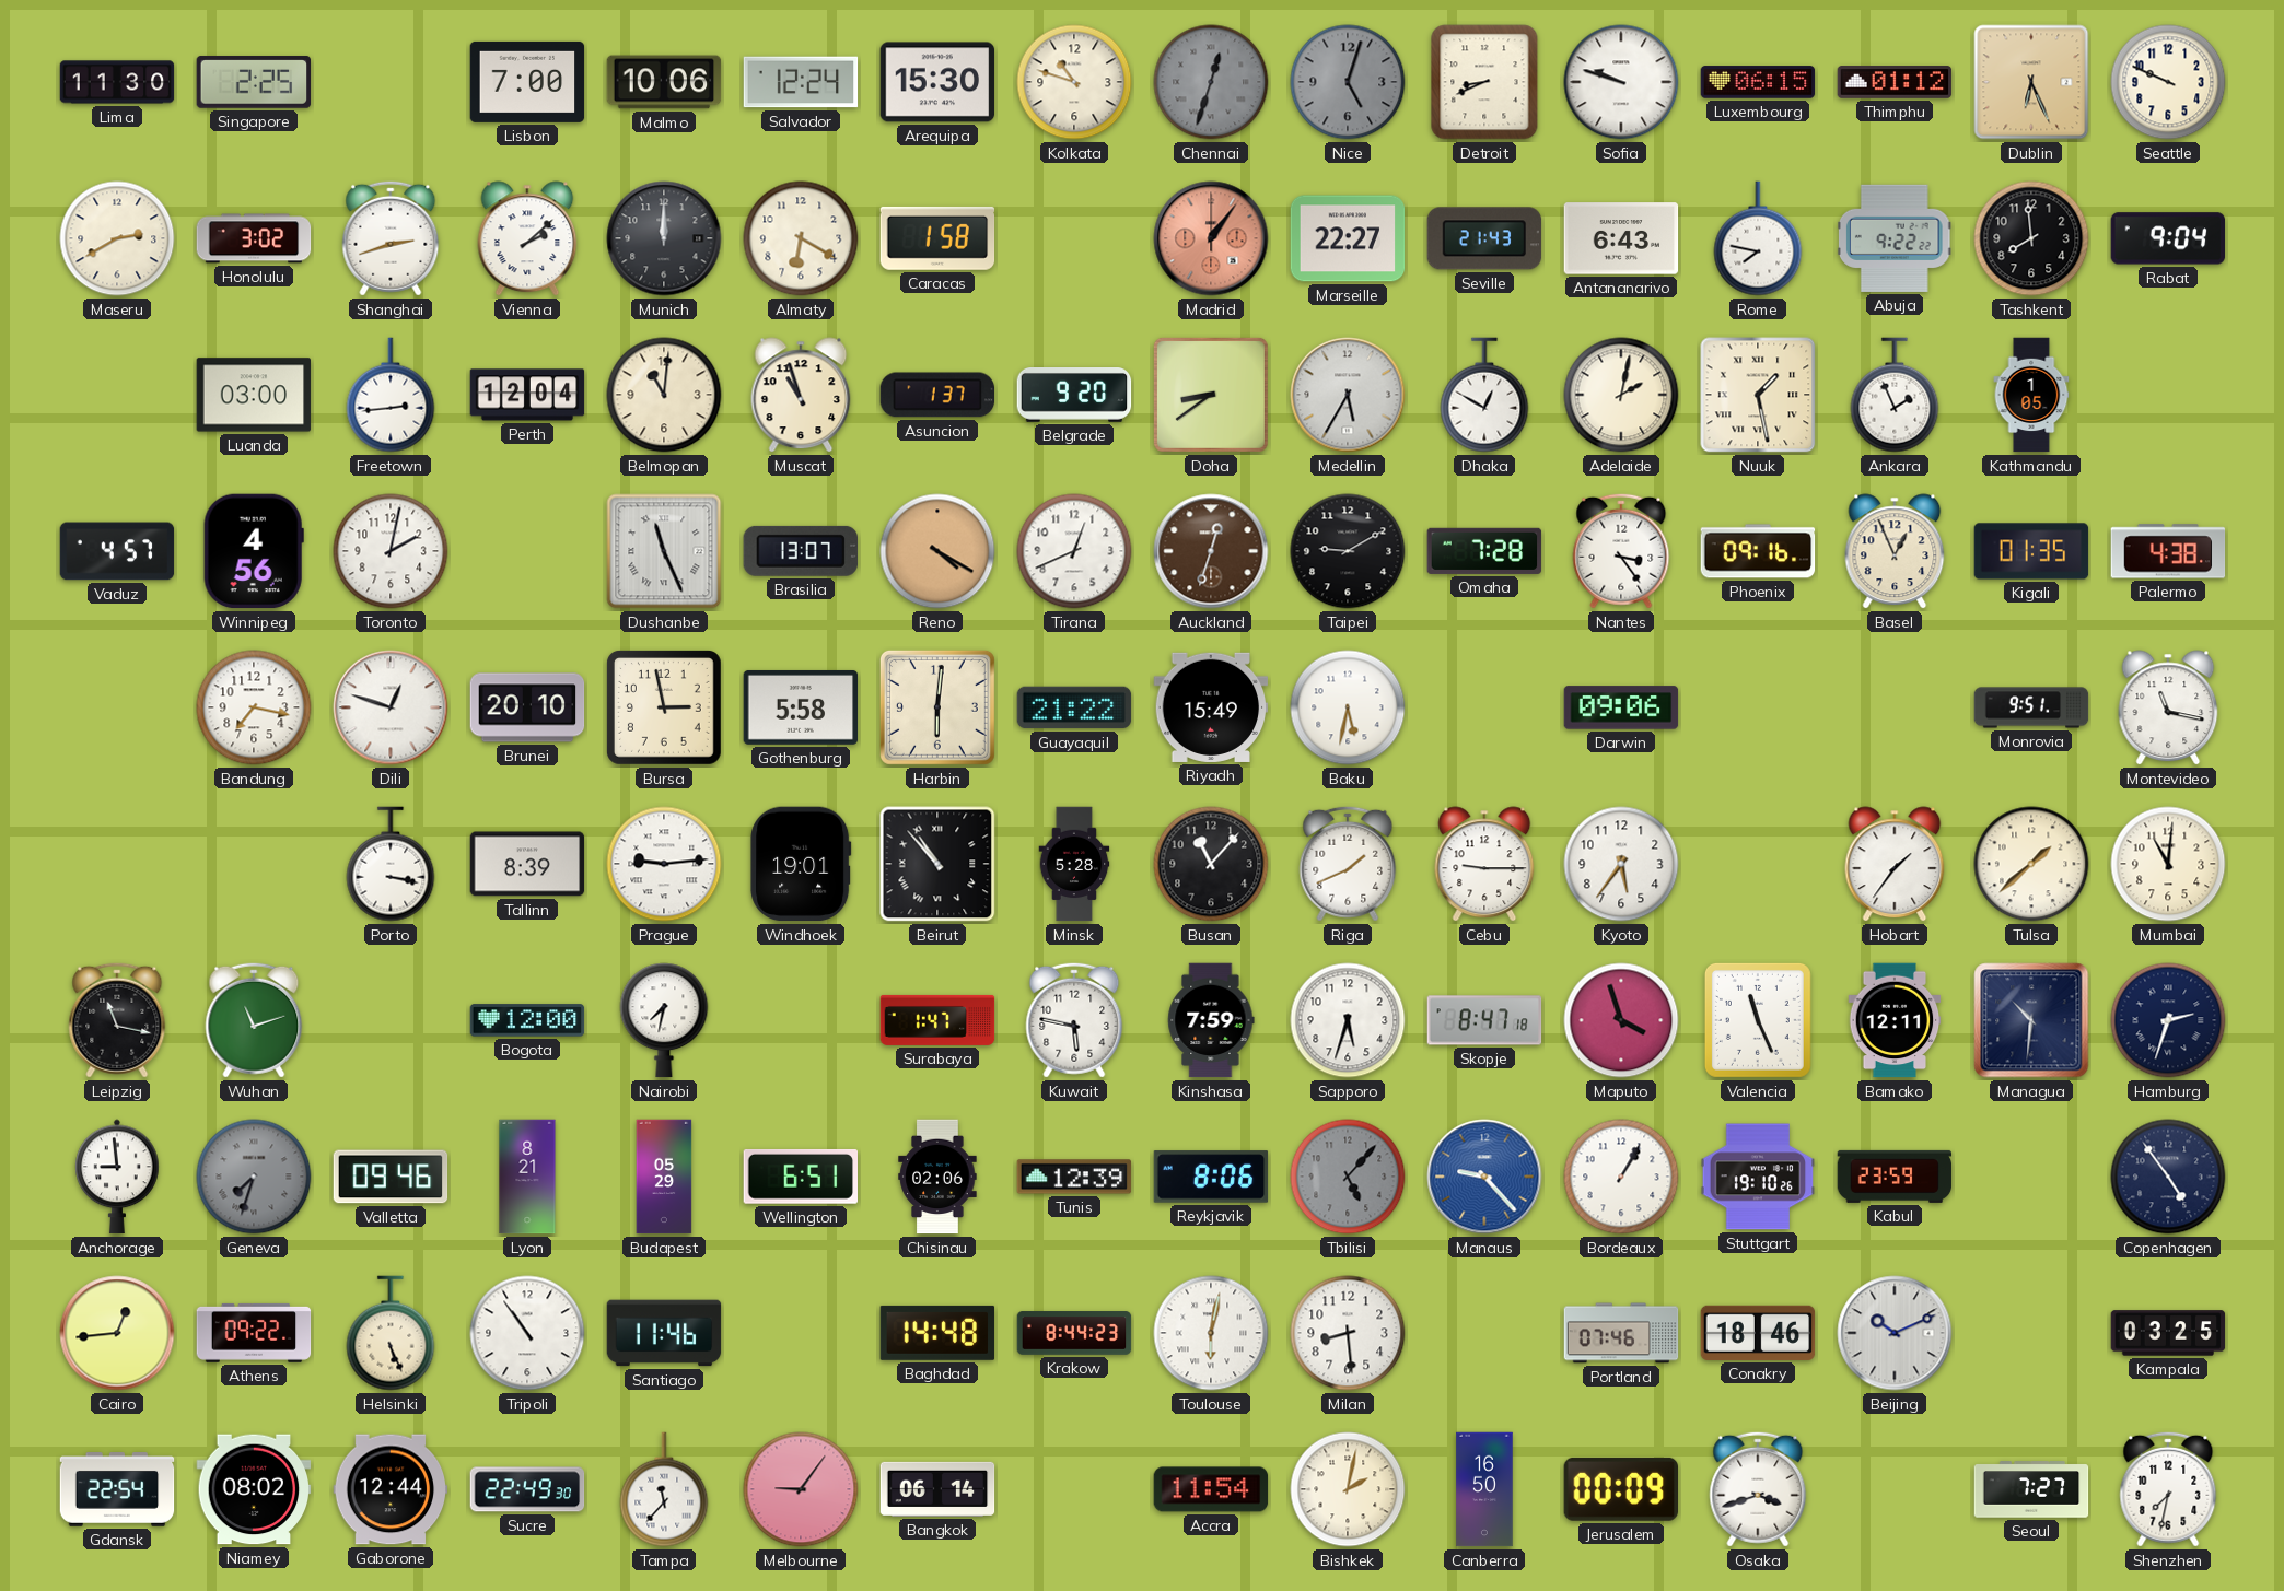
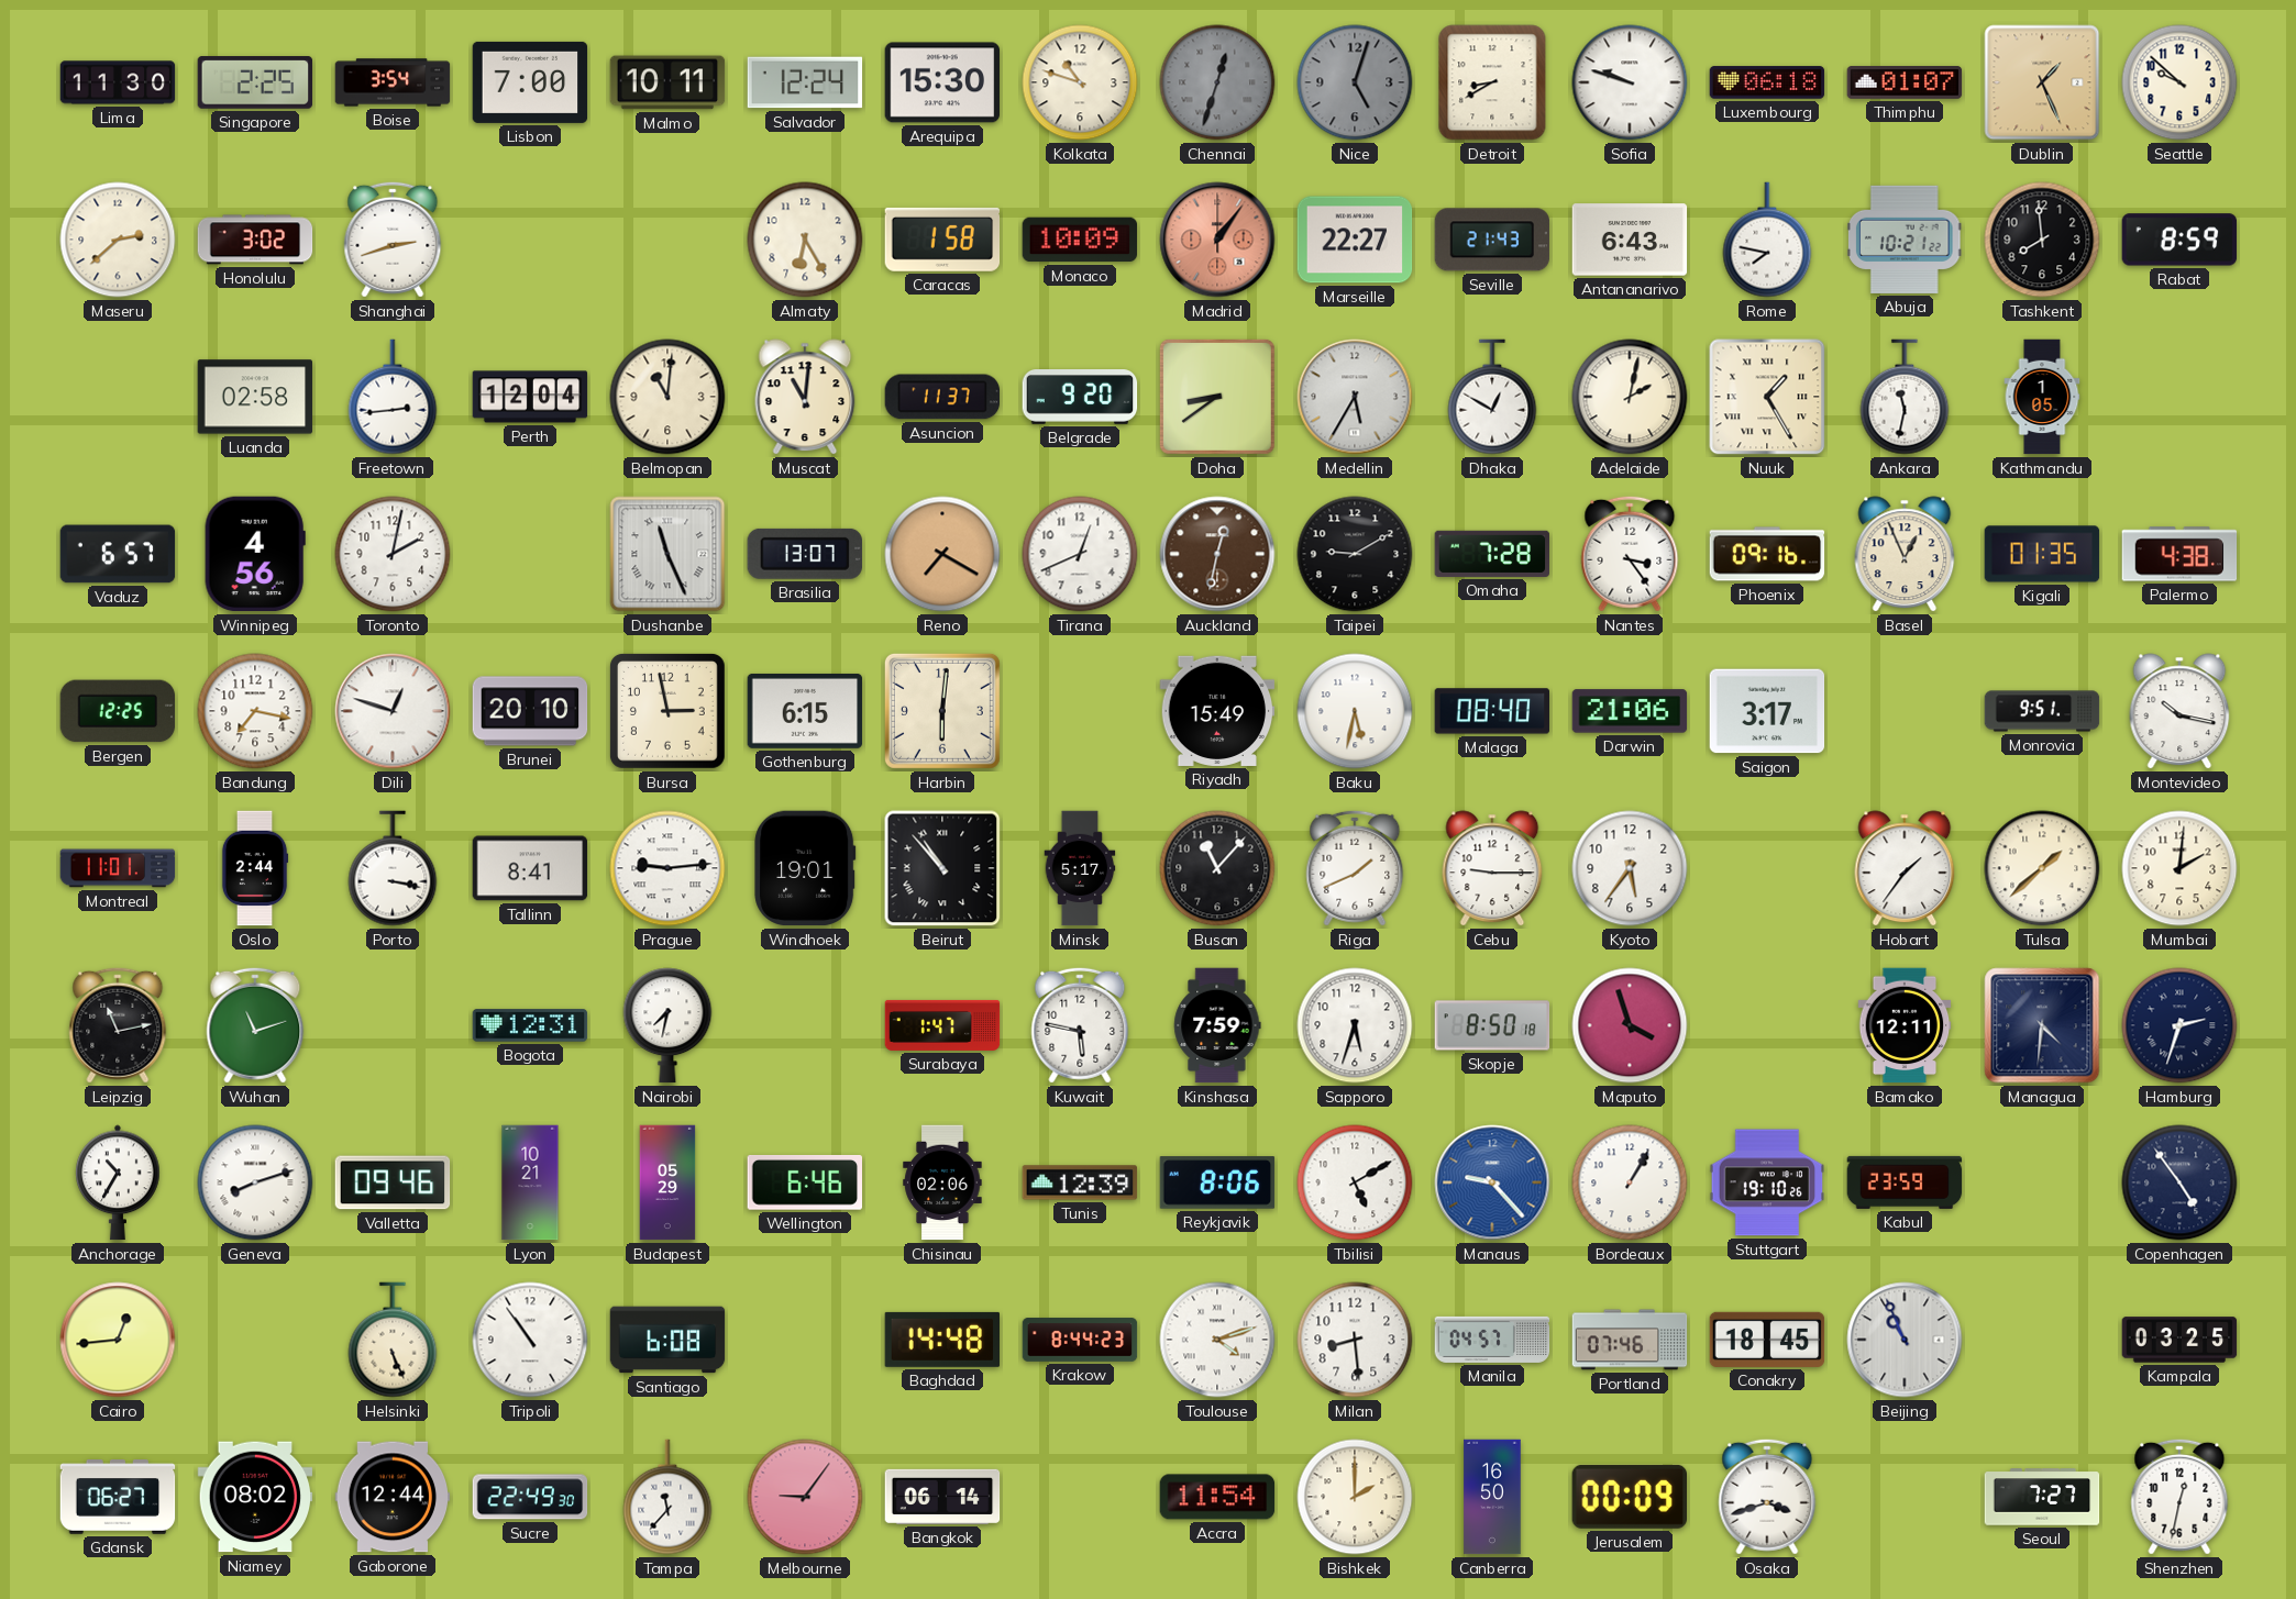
Boise: none -> 3:54 (393, 82)
Malmo: 10:06 -> 10:11 (667, 82)
Detroit: 8:41 -> 8:40 (1492, 82)
Luxembourg: 06:15 -> 06:18 (1767, 82)
Thimphu: 01:12 -> 01:07 (1905, 82)
Dublin: 6:26 -> 1:26 (2042, 82)
Seattle: 9:49 -> 9:52 (2179, 82)
Maseru: 2:40 -> 2:38 (118, 240)
Vienna: 2:08 -> none (527, 238)
Munich: 12:00 -> none (664, 238)
Almaty: 6:20 -> 6:25 (805, 240)
Monaco: none -> 10:09 (1080, 240)
Abuja: 9:22 -> 10:21 (1905, 240)
Rabat: 9:04 -> 8:59 (2179, 240)
Luanda: 03:00 -> 02:58 (255, 397)
Muscat: 10:57 -> 11:01 (805, 397)
Asuncion: 1:37 -> 11:37 (942, 397)
Nuuk: 1:28 -> 1:25 (1767, 397)
Ankara: 1:56 -> 11:32 (1905, 397)
Vaduz: 4:57 -> 6:57 (118, 554)
Reno: 4:20 -> 7:20 (942, 554)
Auckland: 12:33 -> 12:32 (1217, 554)
Bergen: none -> 12:25 (118, 711)
Gothenburg: 5:58 -> 6:15 (805, 711)
Guayaquil: 21:22 -> none (1074, 707)
Malaga: none -> 08:40 (1492, 711)
Darwin: 09:06 -> 21:06 (1630, 711)
Saigon: none -> 3:17 (1767, 711)
Montevideo: 11:17 -> 10:17 (2179, 711)
Montreal: none -> 11:01 (118, 868)
Oslo: none -> 2:44 (255, 868)
Tallinn: 8:39 -> 8:41 (530, 868)
Minsk: 5:28 -> 5:17 (1080, 868)
Mumbai: 11:01 -> 2:01 (2179, 868)
Leipzig: 11:17 -> 11:13 (118, 1025)
Bogota: 12:00 -> 12:31 (530, 1025)
Skopje: 8:47 -> 8:50 (1492, 1025)
Valencia: 11:26 -> none (1758, 1020)
Managua: 10:31 -> 4:31 (2042, 1025)
Anchorage: 8:59 -> 10:35 (118, 1182)
Geneva: 7:33 -> 8:12 (255, 1182)
Geneva dial: grey -> white (255, 1182)
Lyon: 8:21 -> 10:21 (530, 1182)
Wellington: 6:51 -> 6:46 (804, 1182)
Tbilisi: 5:07 -> 5:10 (1355, 1182)
Tbilisi dial: grey -> white (1355, 1182)
Athens: 09:22 -> none (254, 1333)
Santiago: 11:46 -> 6:08 (667, 1340)
Toulouse: 6:02 -> 4:12 (1217, 1340)
Manila: none -> 04:57 (1492, 1340)
Conakry: 18:46 -> 18:45 (1767, 1340)
Beijing: 10:11 -> 10:56 (1905, 1340)
Gdansk: 22:54 -> 06:27 (118, 1497)
Bishkek: 2:02 -> 2:00 (1355, 1497)
Shenzhen: 7:32 -> 12:32 (2179, 1497)
